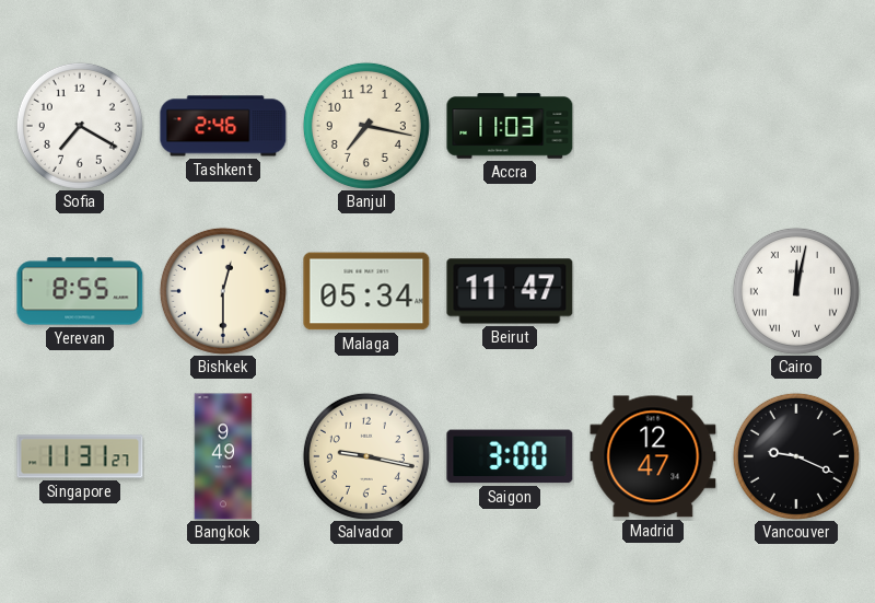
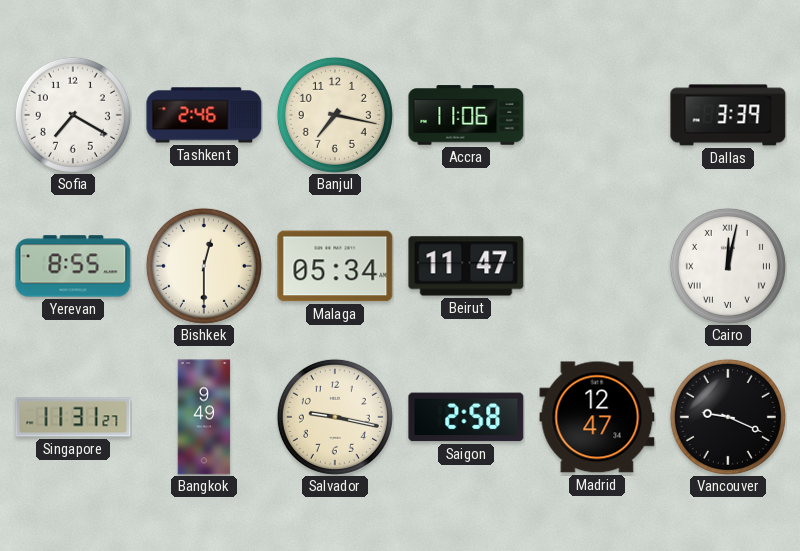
Accra: 11:03 -> 11:06 (466, 115)
Dallas: none -> 3:39 (728, 115)
Saigon: 3:00 -> 2:58 (466, 417)
